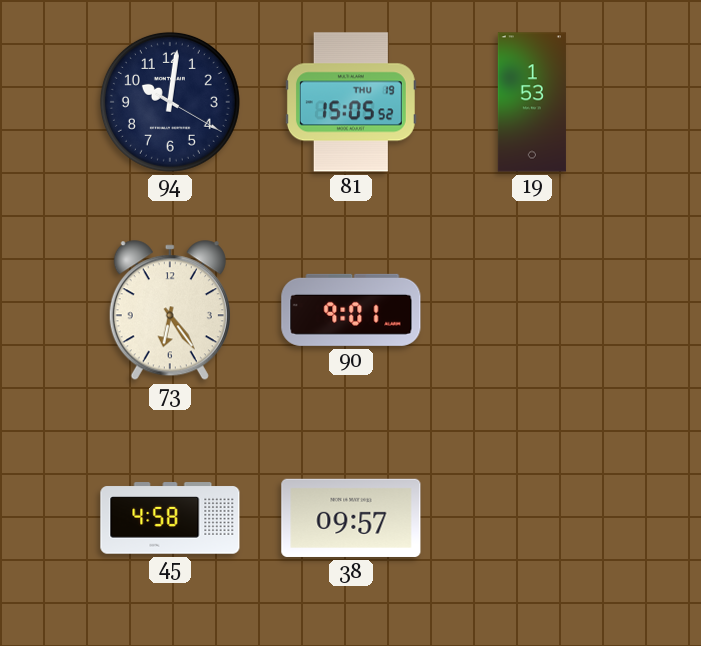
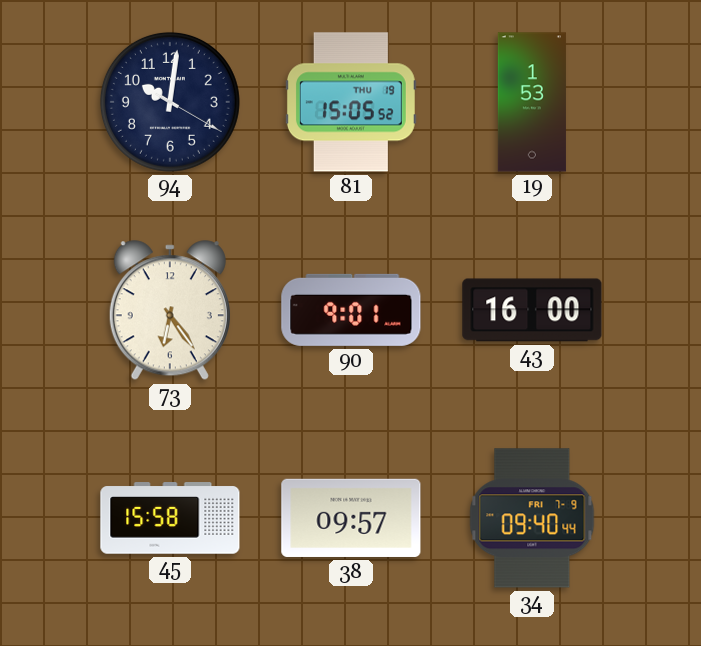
43: none -> 16:00 (532, 310)
45: 4:58 -> 15:58 (170, 518)
34: none -> 09:40 (532, 518)
